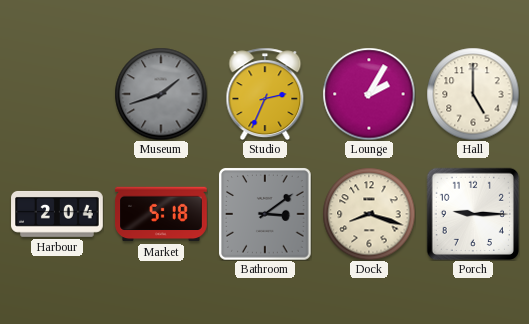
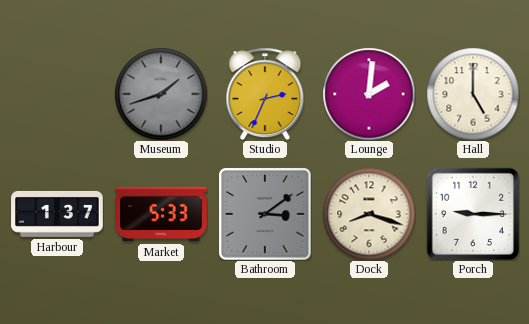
Lounge: 2:05 -> 2:01 (369, 94)
Harbour: 2:04 -> 1:37 (57, 214)
Market: 5:18 -> 5:33 (161, 214)
